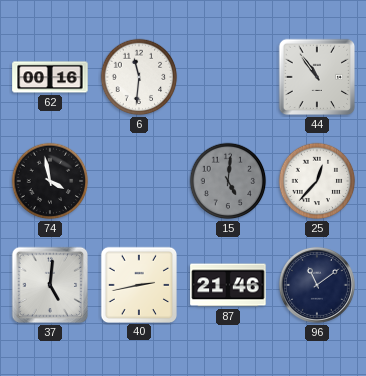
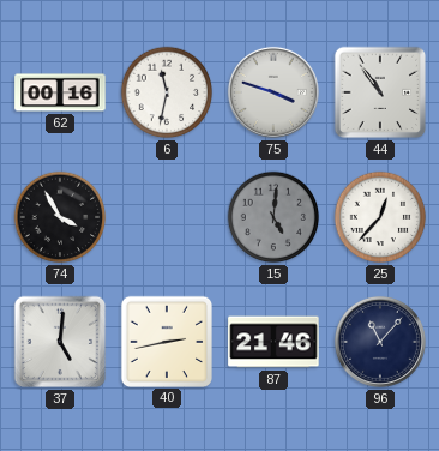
6: 11:31 -> 11:32 (167, 92)
75: none -> 3:48 (273, 92)
74: 3:58 -> 3:55 (60, 217)
96: 11:09 -> 11:07 (380, 342)
